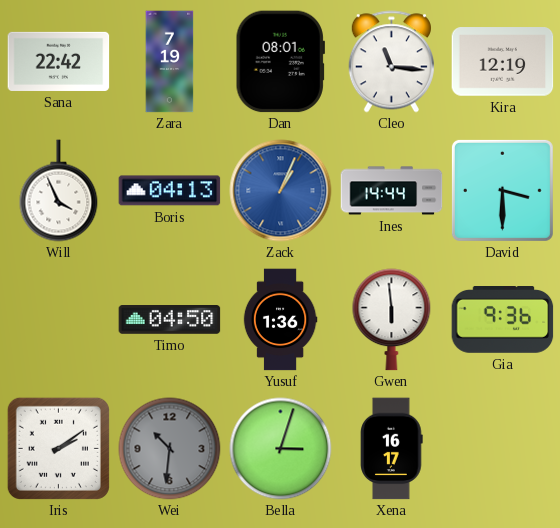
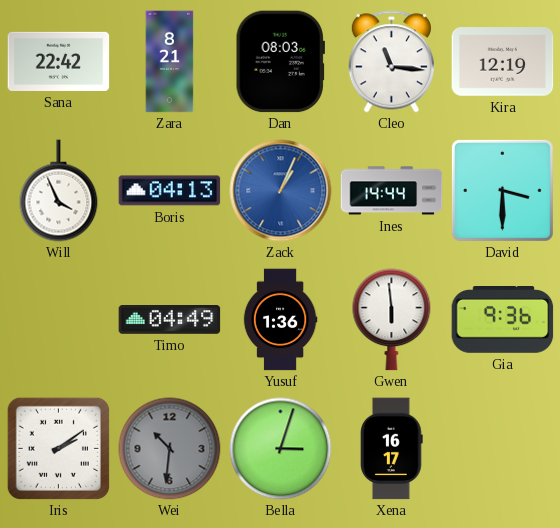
Zara: 7:19 -> 8:21 (170, 62)
Dan: 08:01 -> 08:03 (280, 62)
Timo: 04:50 -> 04:49 (170, 320)
